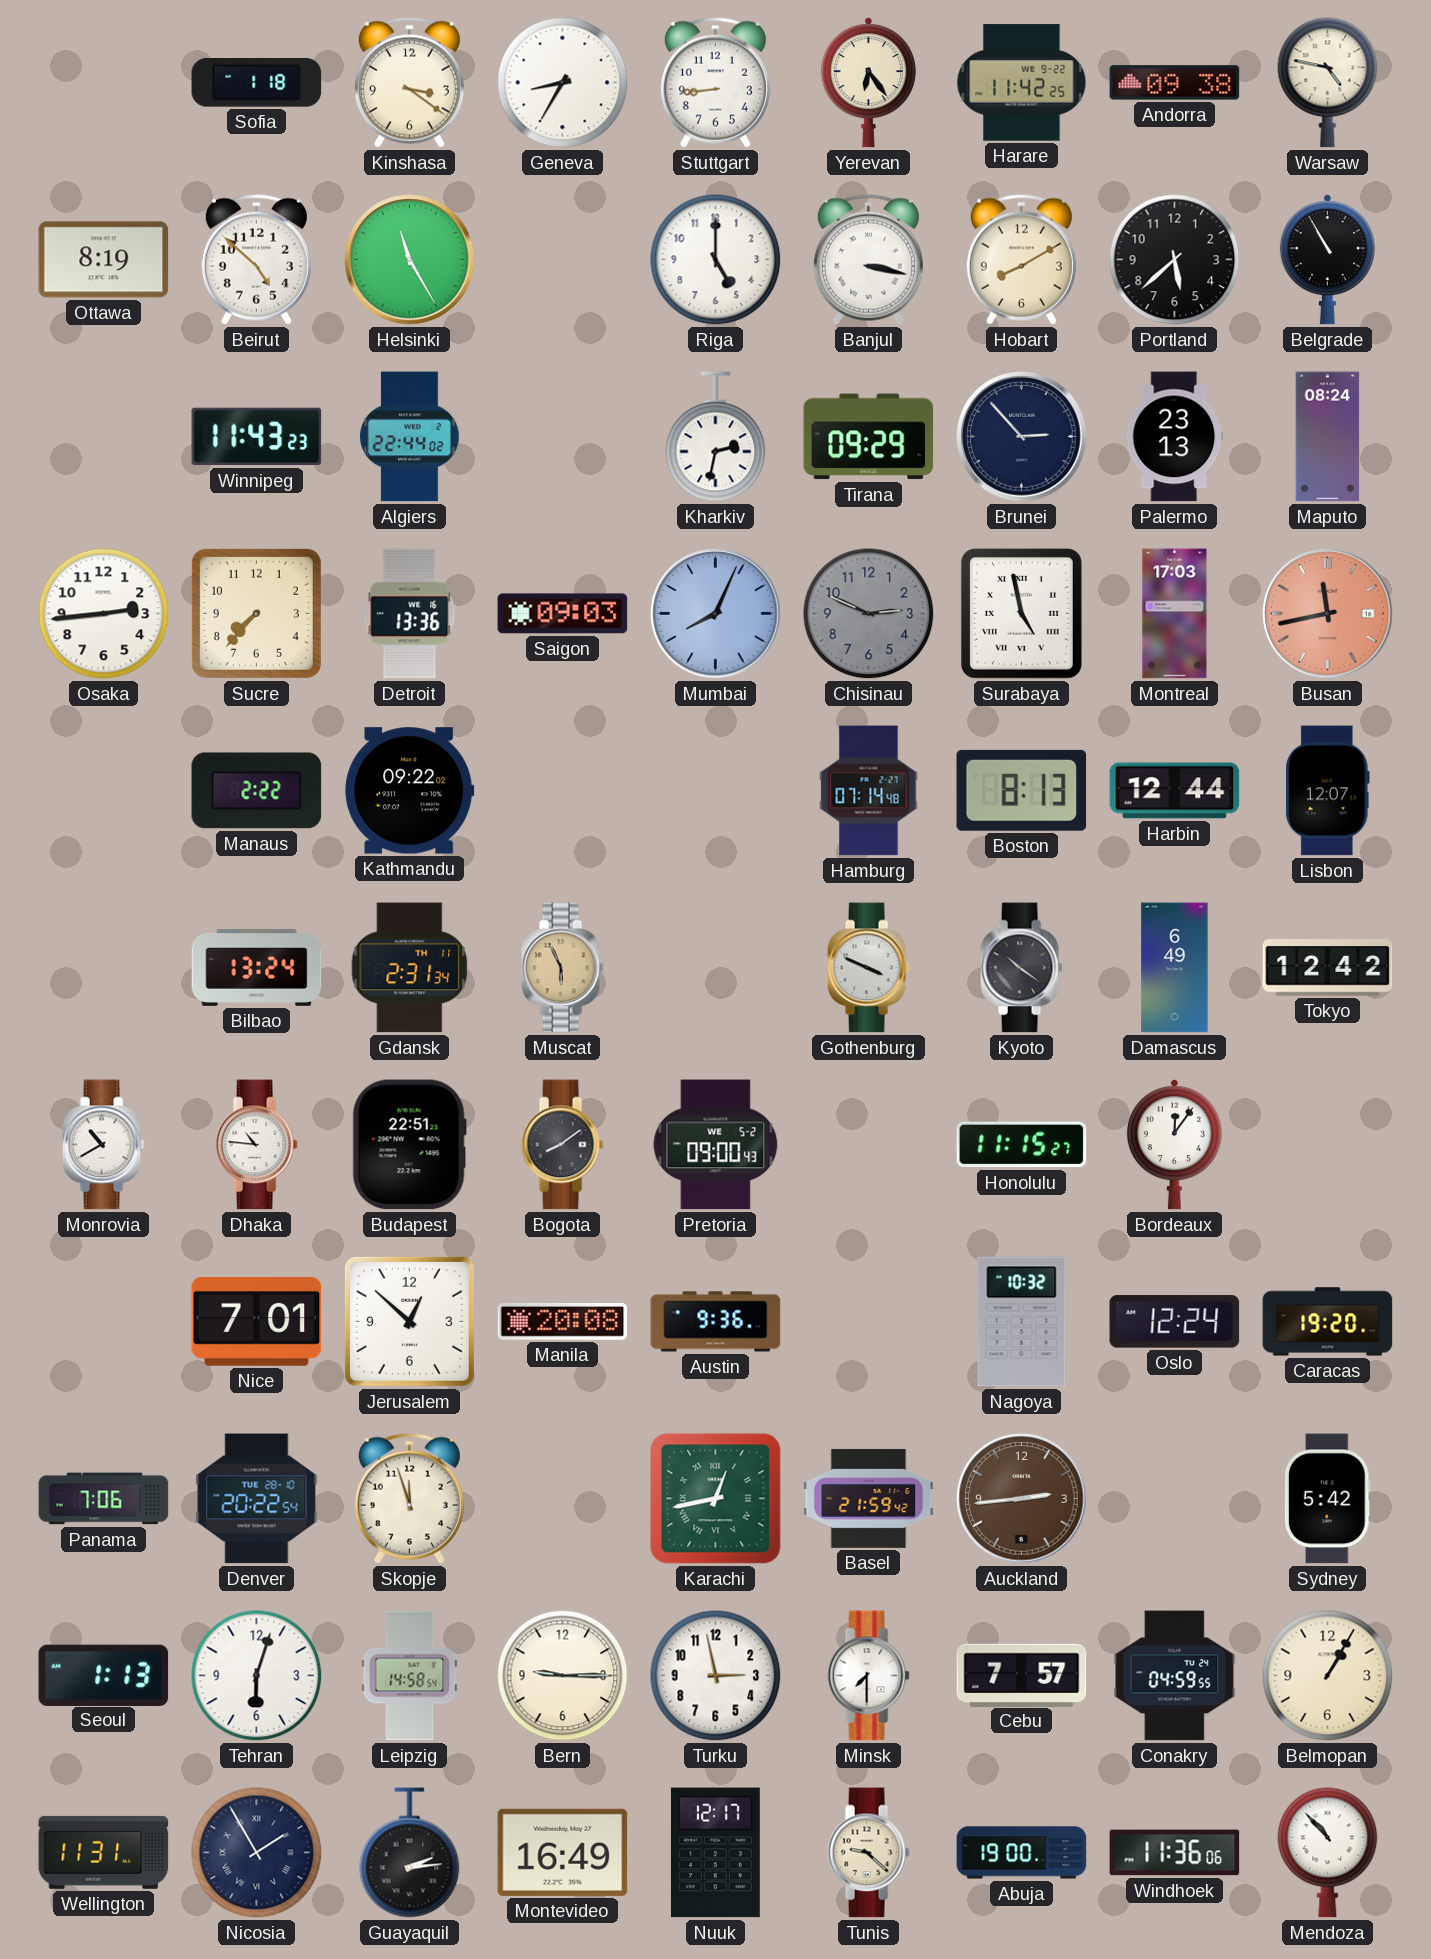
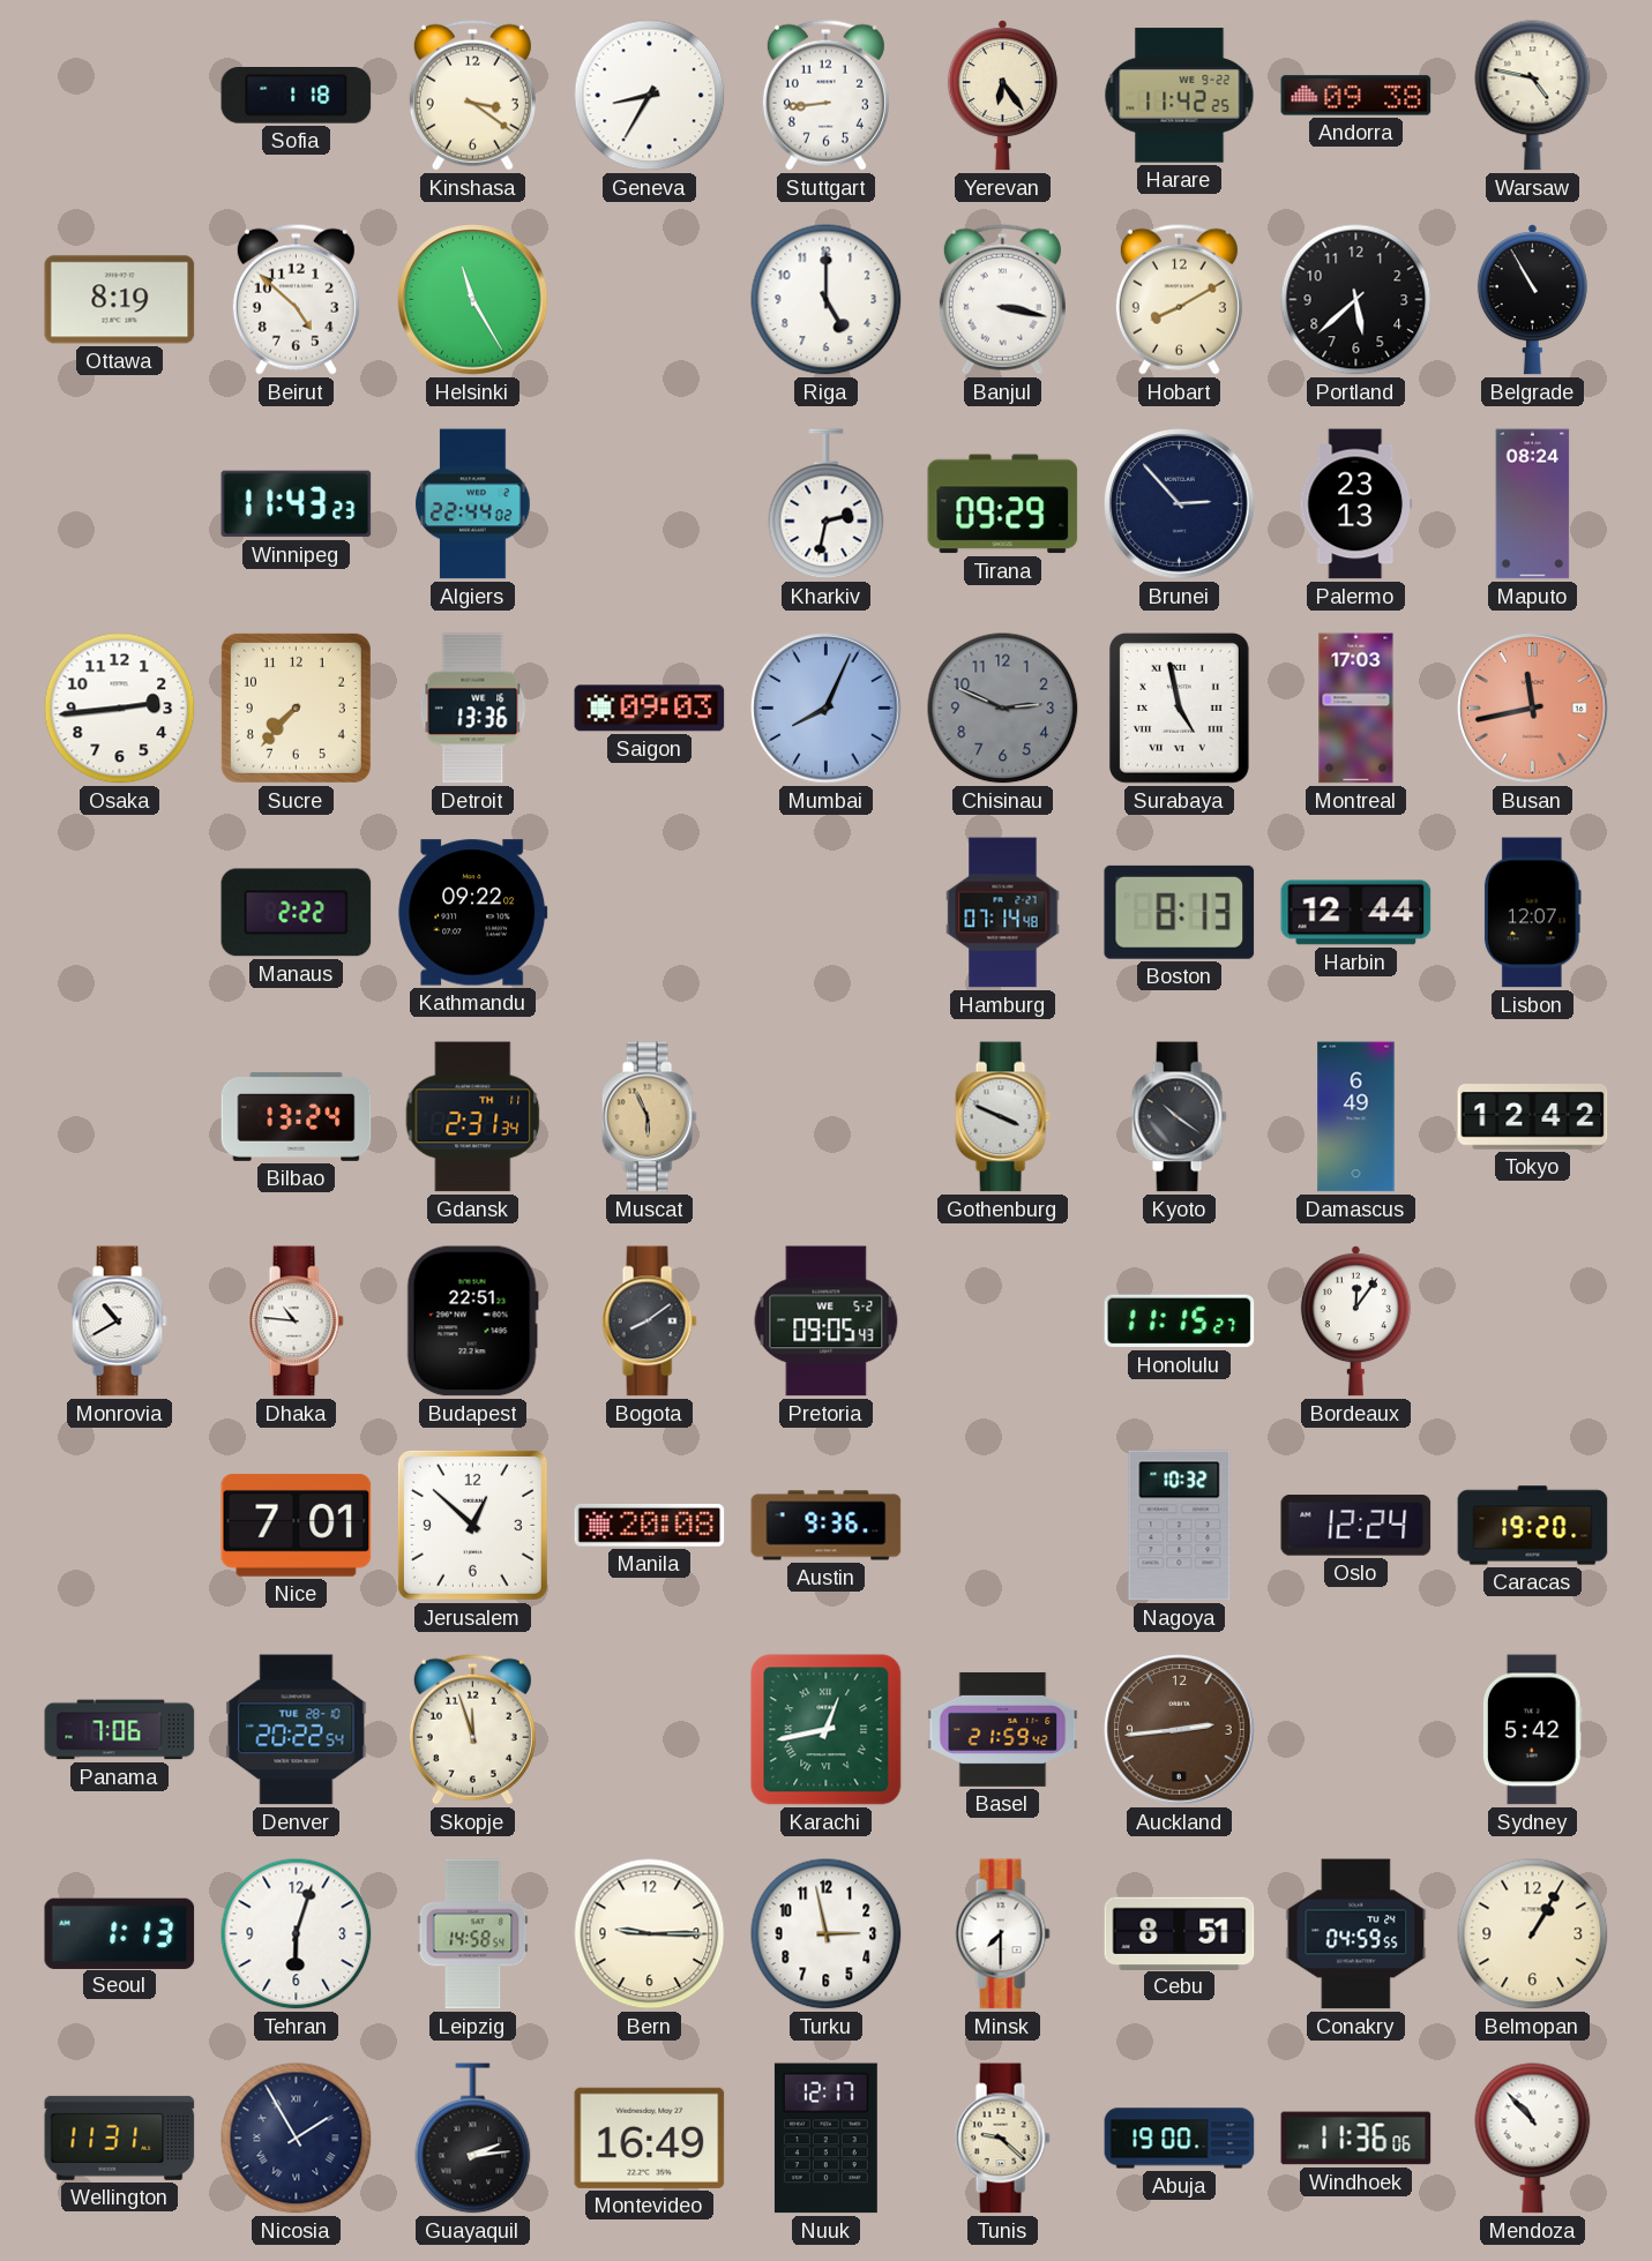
Pretoria: 09:00 -> 09:05 (827, 1322)
Cebu: 7:57 -> 8:51 (1180, 1933)
